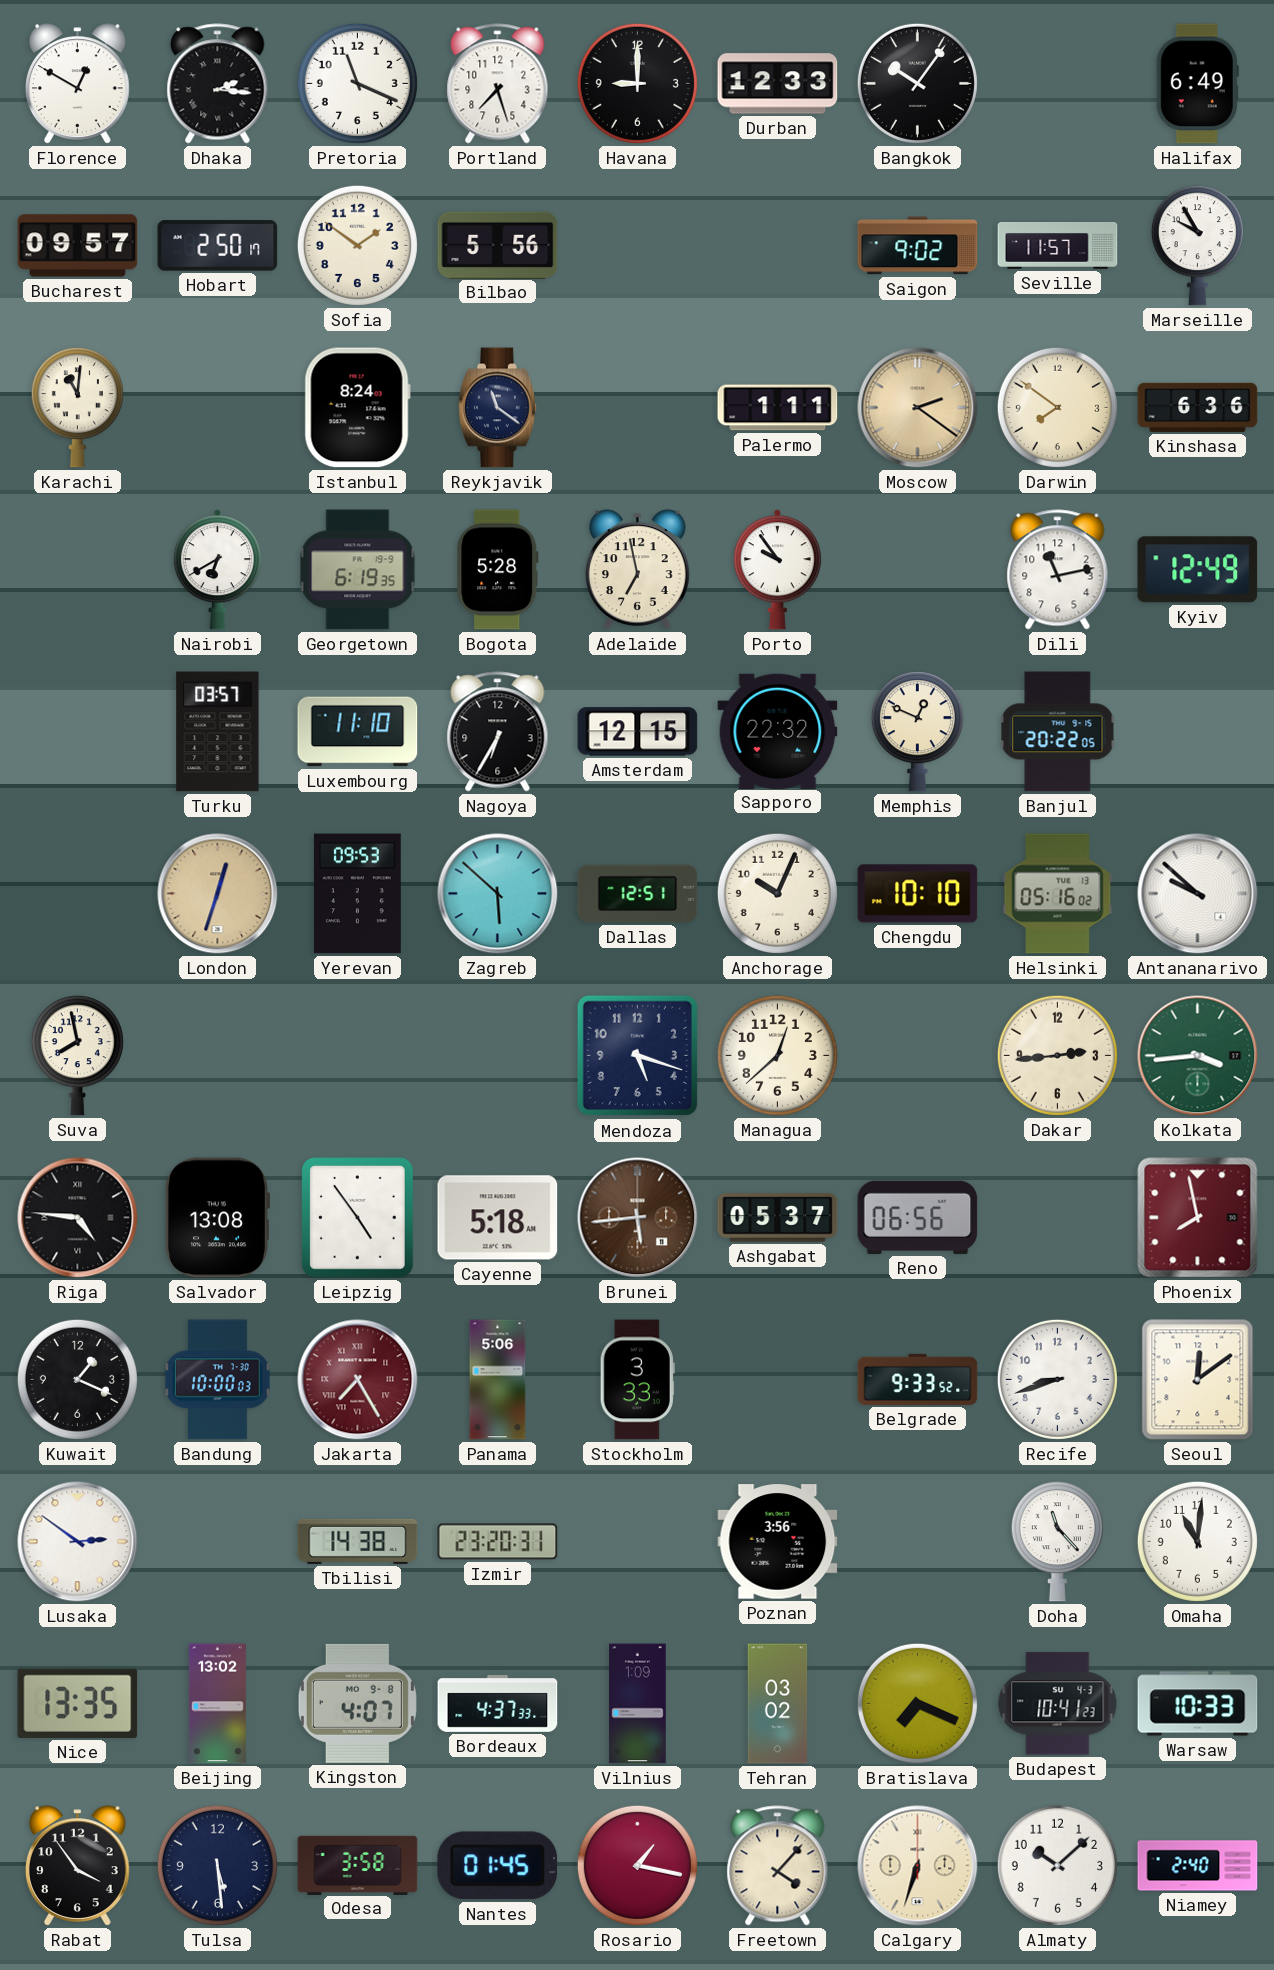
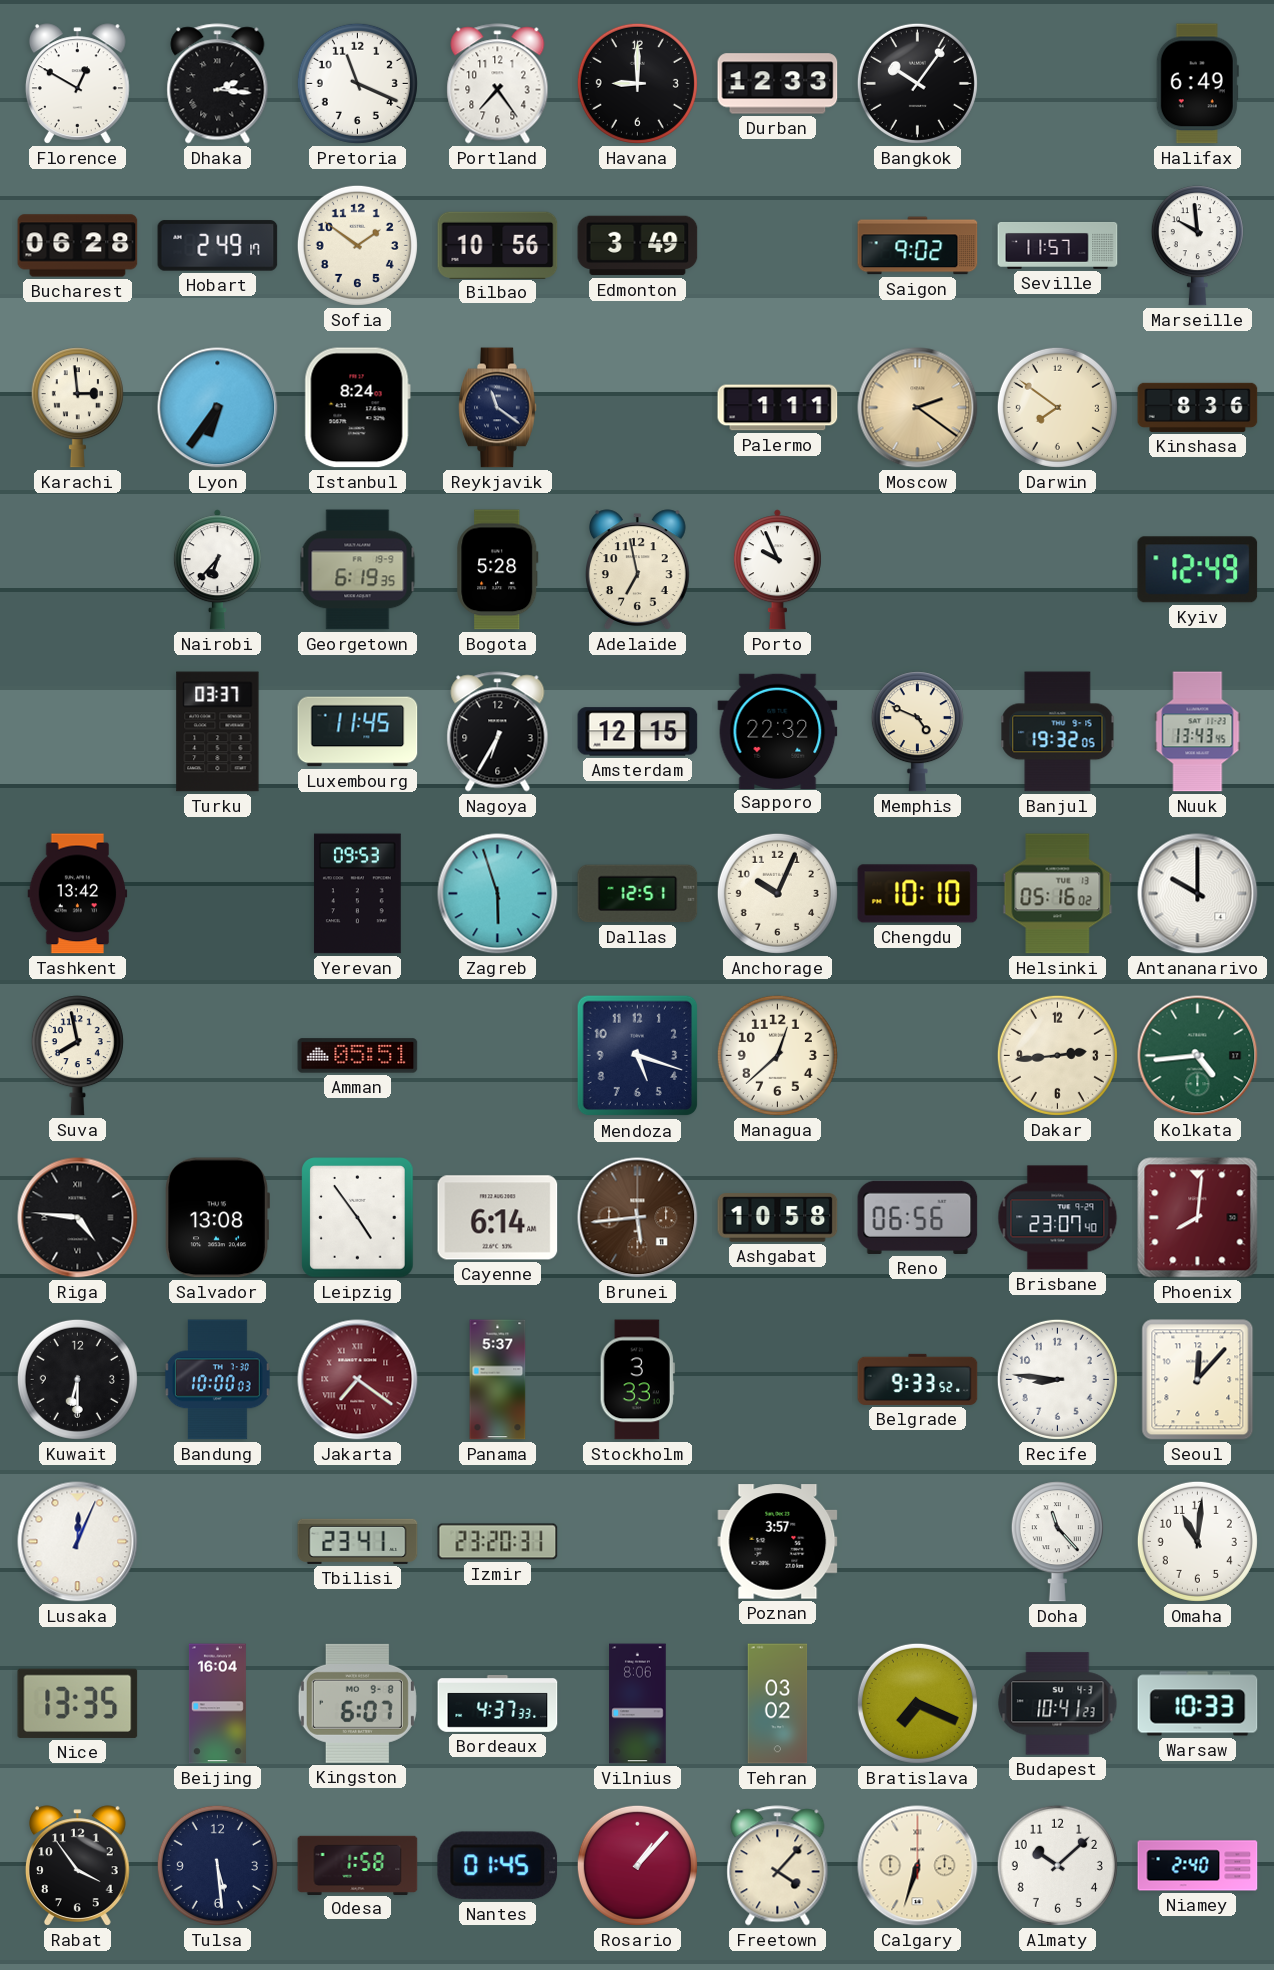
Portland: 7:27 -> 7:24 (498, 84)
Bucharest: 09:57 -> 06:28 (78, 246)
Hobart: 2:50 -> 2:49 (218, 246)
Bilbao: 5:56 -> 10:56 (498, 245)
Edmonton: none -> 3:49 (638, 246)
Marseille: 9:55 -> 9:59 (1197, 246)
Karachi: 11:01 -> 2:59 (77, 408)
Lyon: none -> 6:36 (218, 408)
Kinshasa: 6:36 -> 8:36 (1198, 407)
Nairobi: 6:40 -> 6:37 (217, 570)
Porto: 9:54 -> 9:56 (777, 570)
Dili: 11:13 -> none (1058, 570)
Turku: 03:57 -> 03:37 (218, 732)
Luxembourg: 11:10 -> 11:45 (358, 732)
Memphis: 12:49 -> 4:49 (917, 732)
Banjul: 20:22 -> 19:32 (1058, 732)
Nuuk: none -> 13:43 (1198, 732)
Tashkent: none -> 13:42 (78, 894)
London: 12:33 -> none (218, 894)
Zagreb: 5:52 -> 5:57 (498, 894)
Antananarivo: 9:52 -> 10:00 (1198, 894)
Amman: none -> 05:51 (358, 1056)
Kolkata: 3:44 -> 4:44 (1198, 1056)
Cayenne: 5:18 -> 6:14 (498, 1218)
Ashgabat: 05:37 -> 10:58 (778, 1218)
Brisbane: none -> 23:07 (1058, 1218)
Phoenix: 7:58 -> 8:01 (1198, 1218)
Kuwait: 1:19 -> 6:30 (77, 1379)
Jakarta: 7:25 -> 7:21 (358, 1380)
Panama: 5:06 -> 5:37 (498, 1380)
Recife: 8:42 -> 8:46 (1057, 1379)
Seoul: 12:09 -> 12:07 (1198, 1380)
Lusaka: 2:51 -> 12:04 (78, 1542)
Tbilisi: 14:38 -> 23:41 (358, 1541)
Poznan: 3:56 -> 3:57 (778, 1542)
Beijing: 13:02 -> 16:04 (217, 1704)
Kingston: 4:07 -> 6:07 (357, 1703)
Vilnius: 1:09 -> 8:06 (638, 1704)
Odesa: 3:58 -> 1:58 (358, 1865)
Rosario: 1:17 -> 1:07 (637, 1865)
